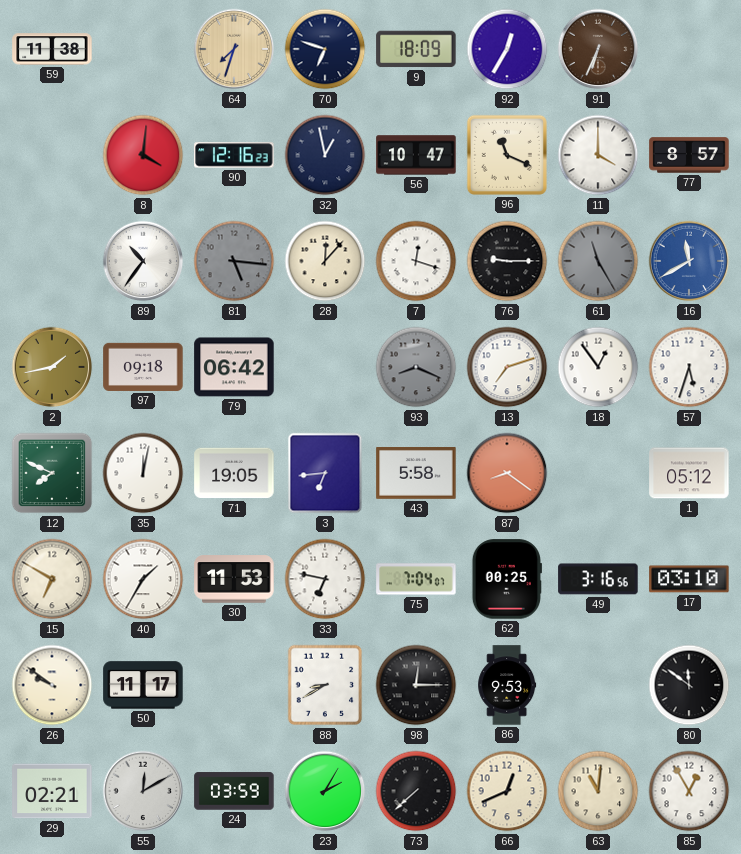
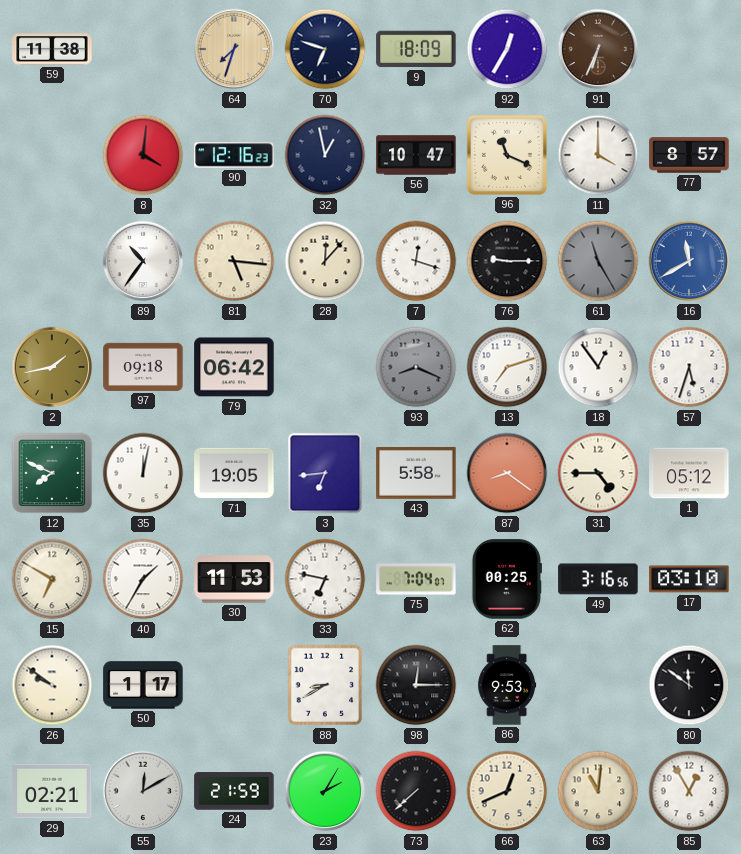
81 dial: grey -> cream (234, 261)
31: none -> 4:45 (598, 473)
50: 11:17 -> 1:17 (143, 685)
24: 03:59 -> 21:59 (234, 791)
